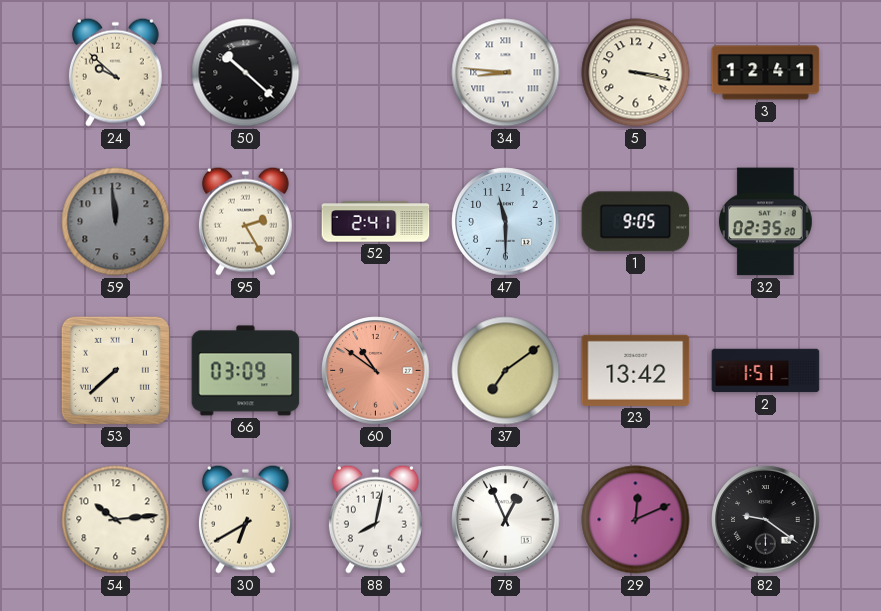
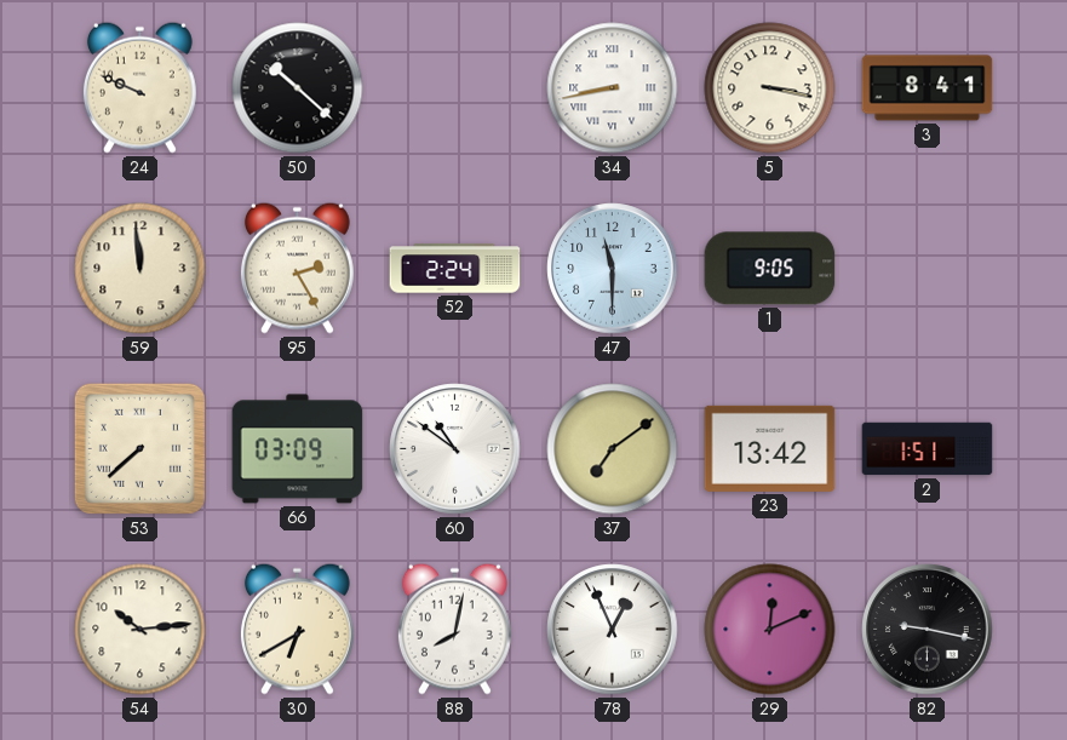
24: 9:52 -> 9:49 (139, 87)
34: 8:46 -> 8:43 (613, 88)
3: 12:41 -> 8:41 (928, 88)
59 dial: grey -> cream (140, 269)
52: 2:41 -> 2:24 (455, 269)
32: 02:35 -> none (765, 222)
60 dial: salmon -> white (455, 449)
82: 9:21 -> 9:17 (928, 630)
